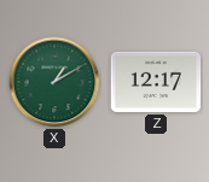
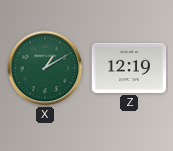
Z: 12:17 -> 12:19 (129, 68)
